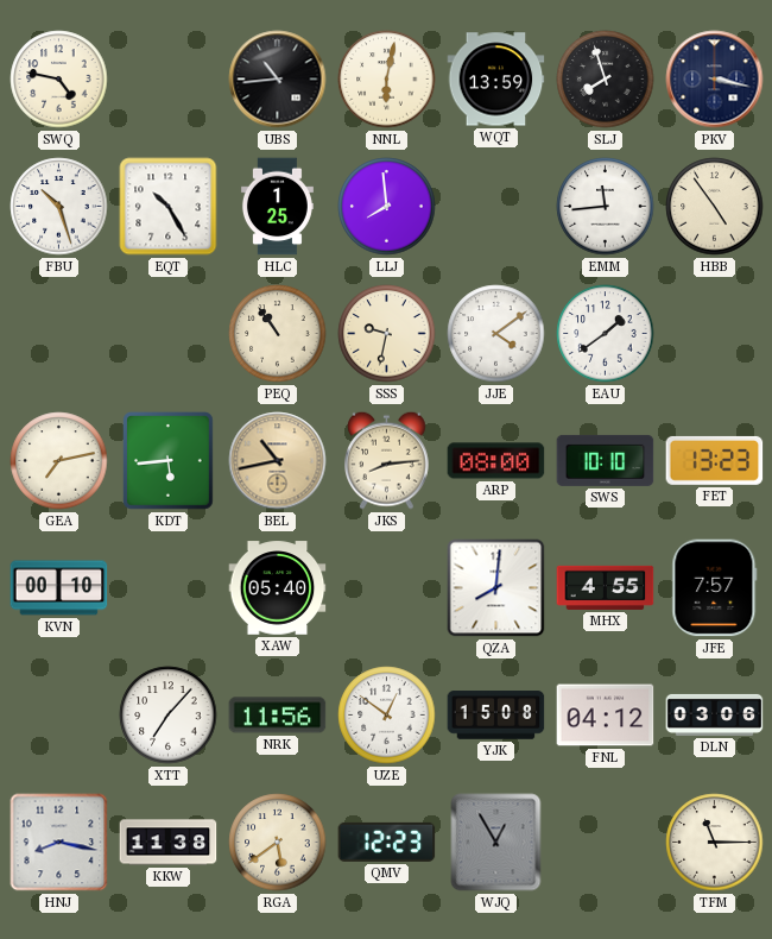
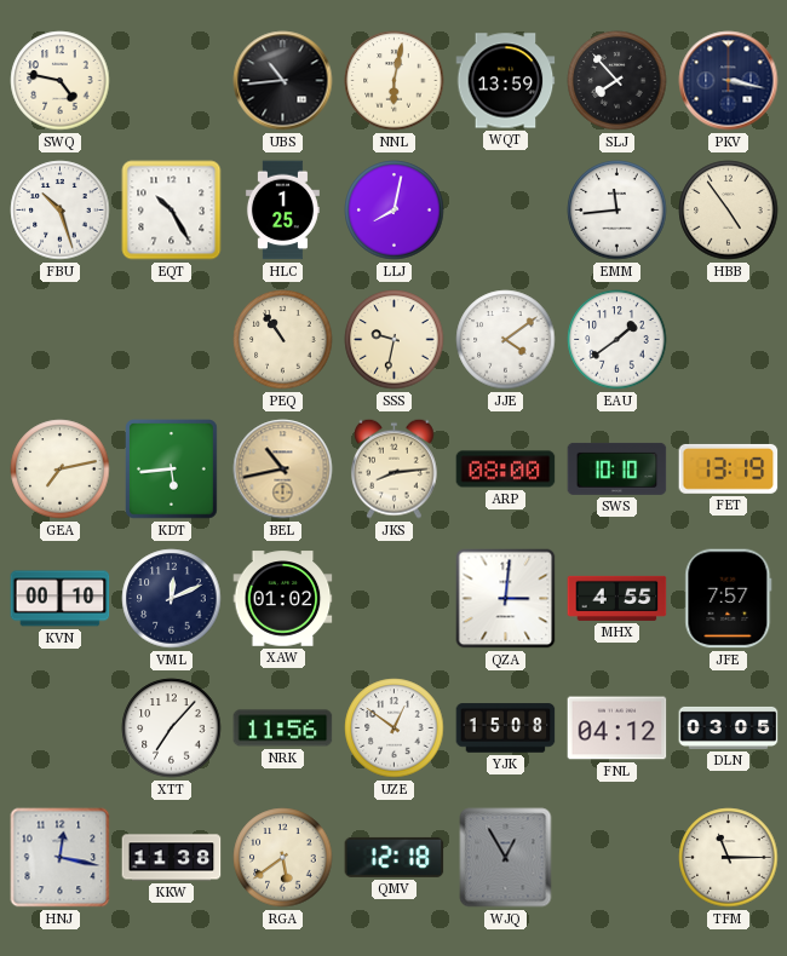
SLJ: 7:57 -> 7:53 (617, 81)
LLJ: 7:59 -> 8:02 (395, 211)
FET: 13:23 -> 13:19 (729, 468)
VML: none -> 12:11 (172, 599)
XAW: 05:40 -> 01:02 (283, 599)
QZA: 8:01 -> 3:01 (506, 599)
DLN: 03:06 -> 03:05 (729, 727)
HNJ: 8:17 -> 12:17 (61, 858)
QMV: 12:23 -> 12:18 (395, 857)
